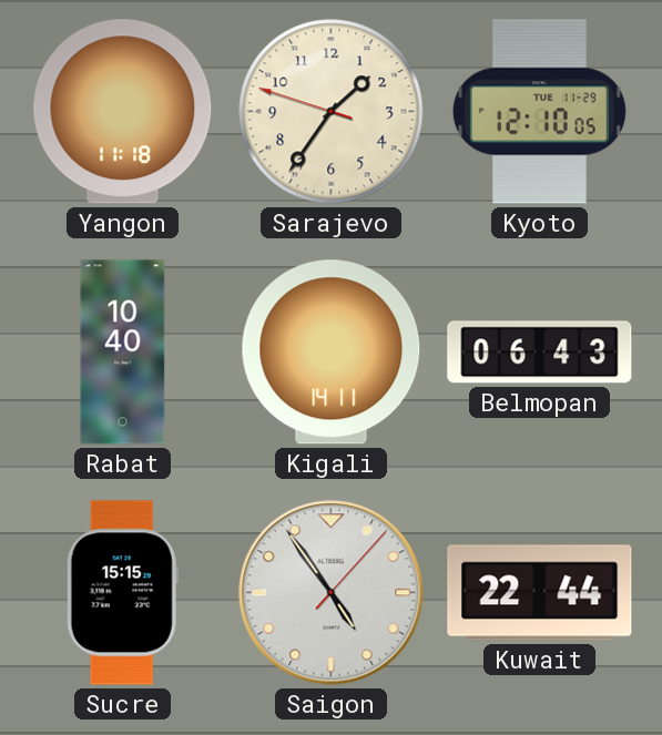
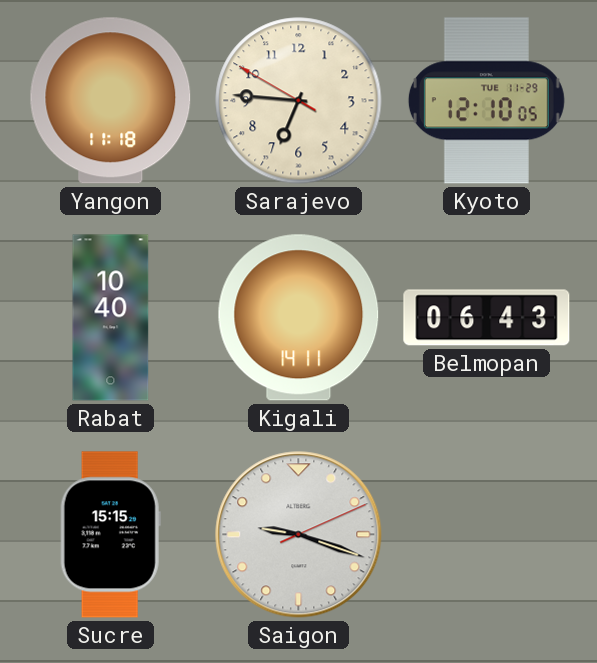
Sarajevo: 1:35 -> 6:45 (299, 101)
Saigon: 4:54 -> 9:18 (299, 535)
Kuwait: 22:44 -> none (540, 593)
